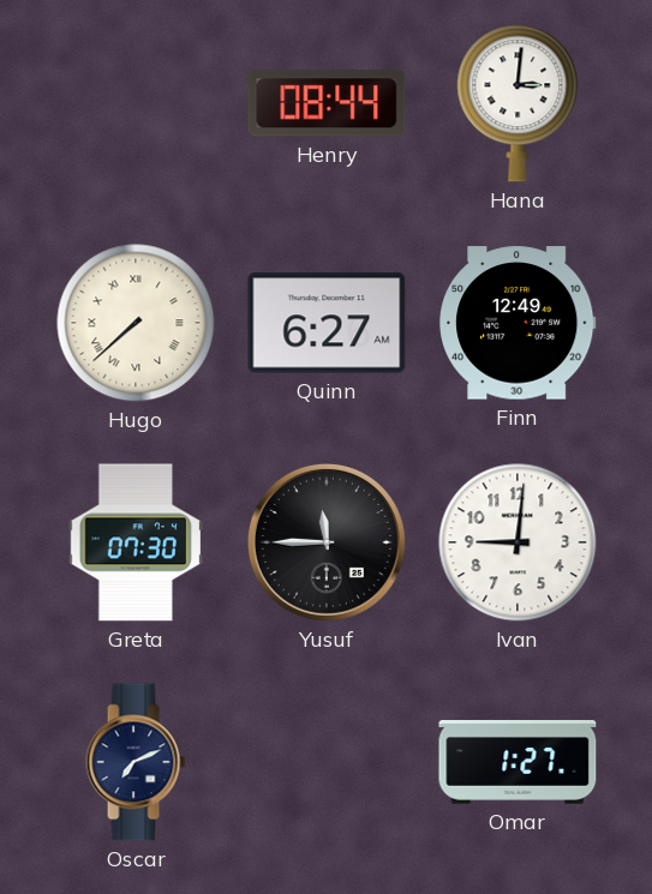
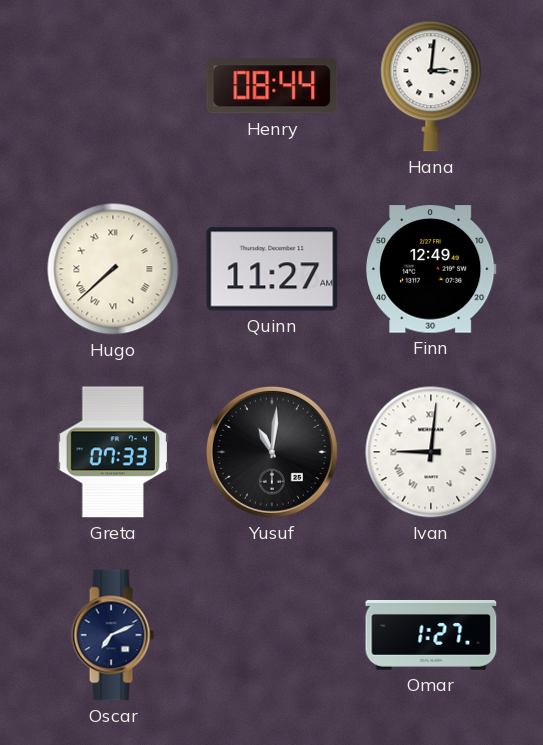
Quinn: 6:27 -> 11:27 (272, 269)
Greta: 07:30 -> 07:33 (112, 452)
Yusuf: 11:45 -> 11:01 (272, 452)
Ivan numerals: Arabic -> Roman (431, 452)
